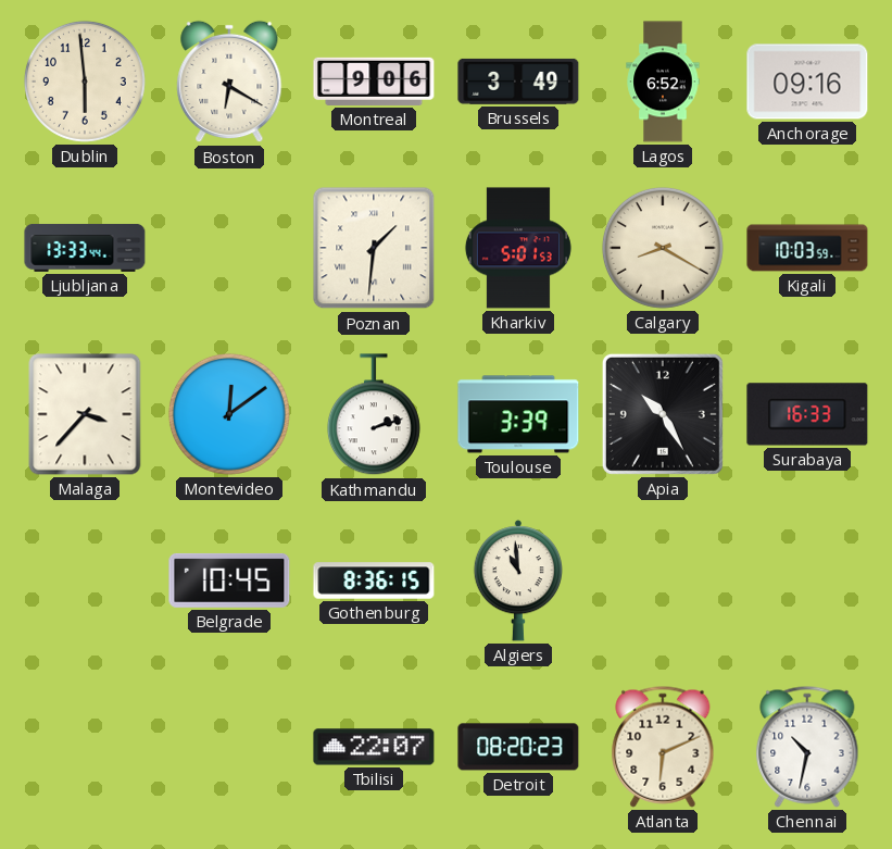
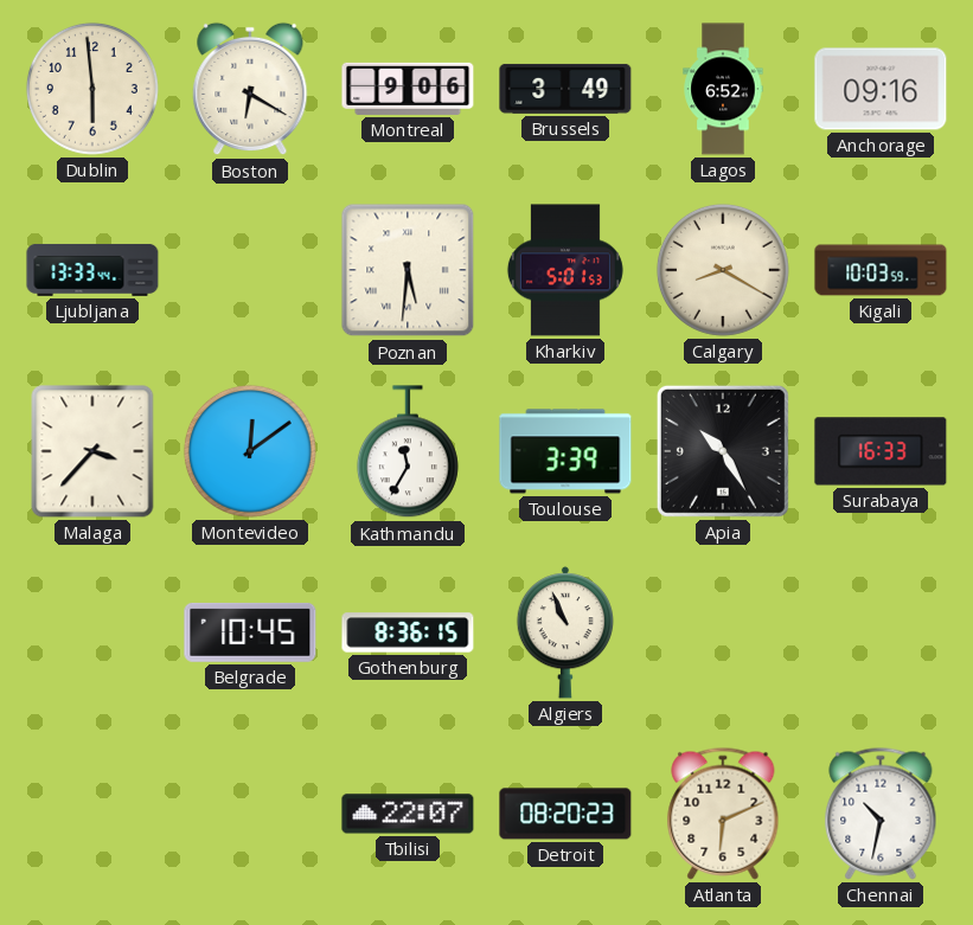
Poznan: 1:31 -> 5:31 (408, 270)
Kathmandu: 2:12 -> 11:35 (408, 452)
Algiers: 10:59 -> 10:56 (564, 632)
